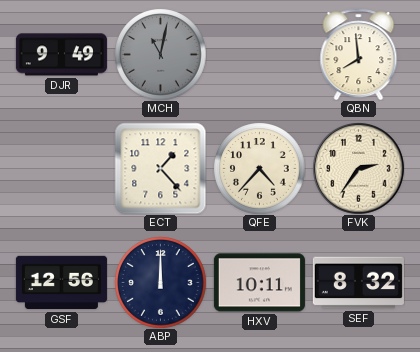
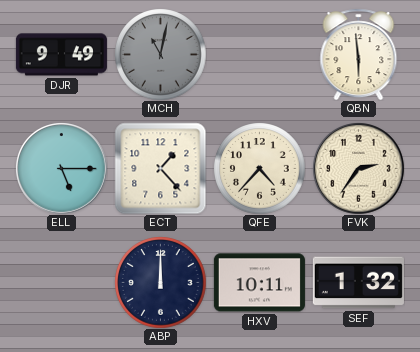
QBN: 7:59 -> 5:59 (359, 54)
ELL: none -> 5:15 (62, 169)
GSF: 12:56 -> none (61, 283)
SEF: 8:32 -> 1:32 (358, 283)
